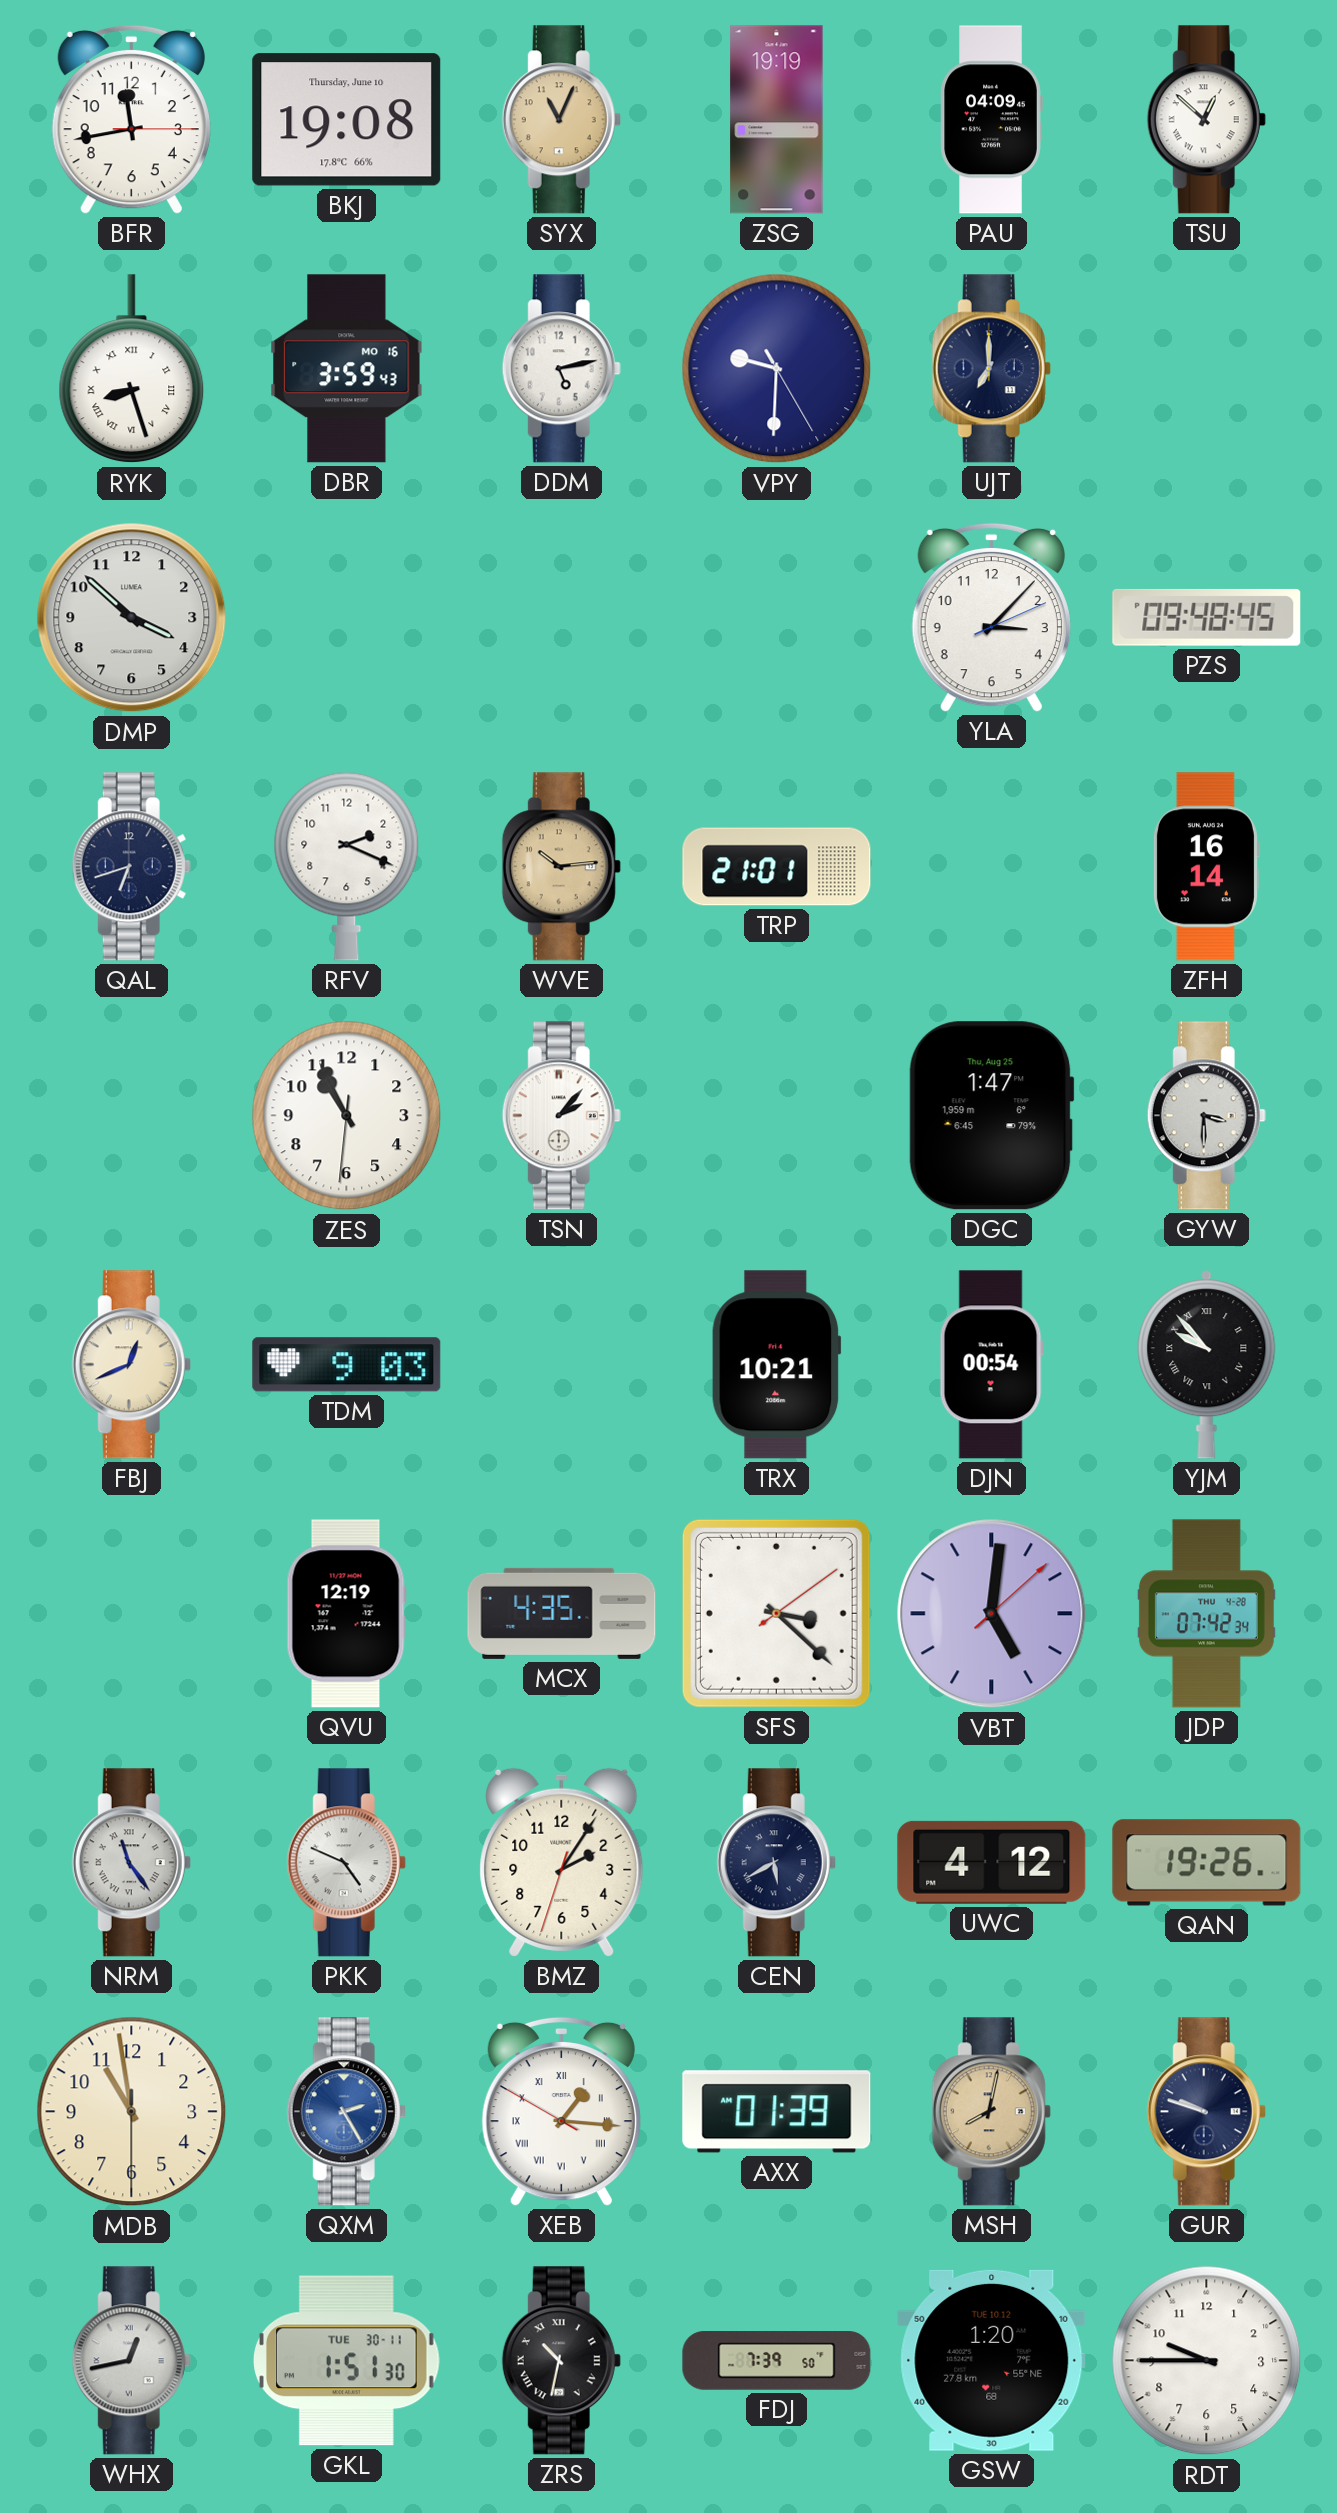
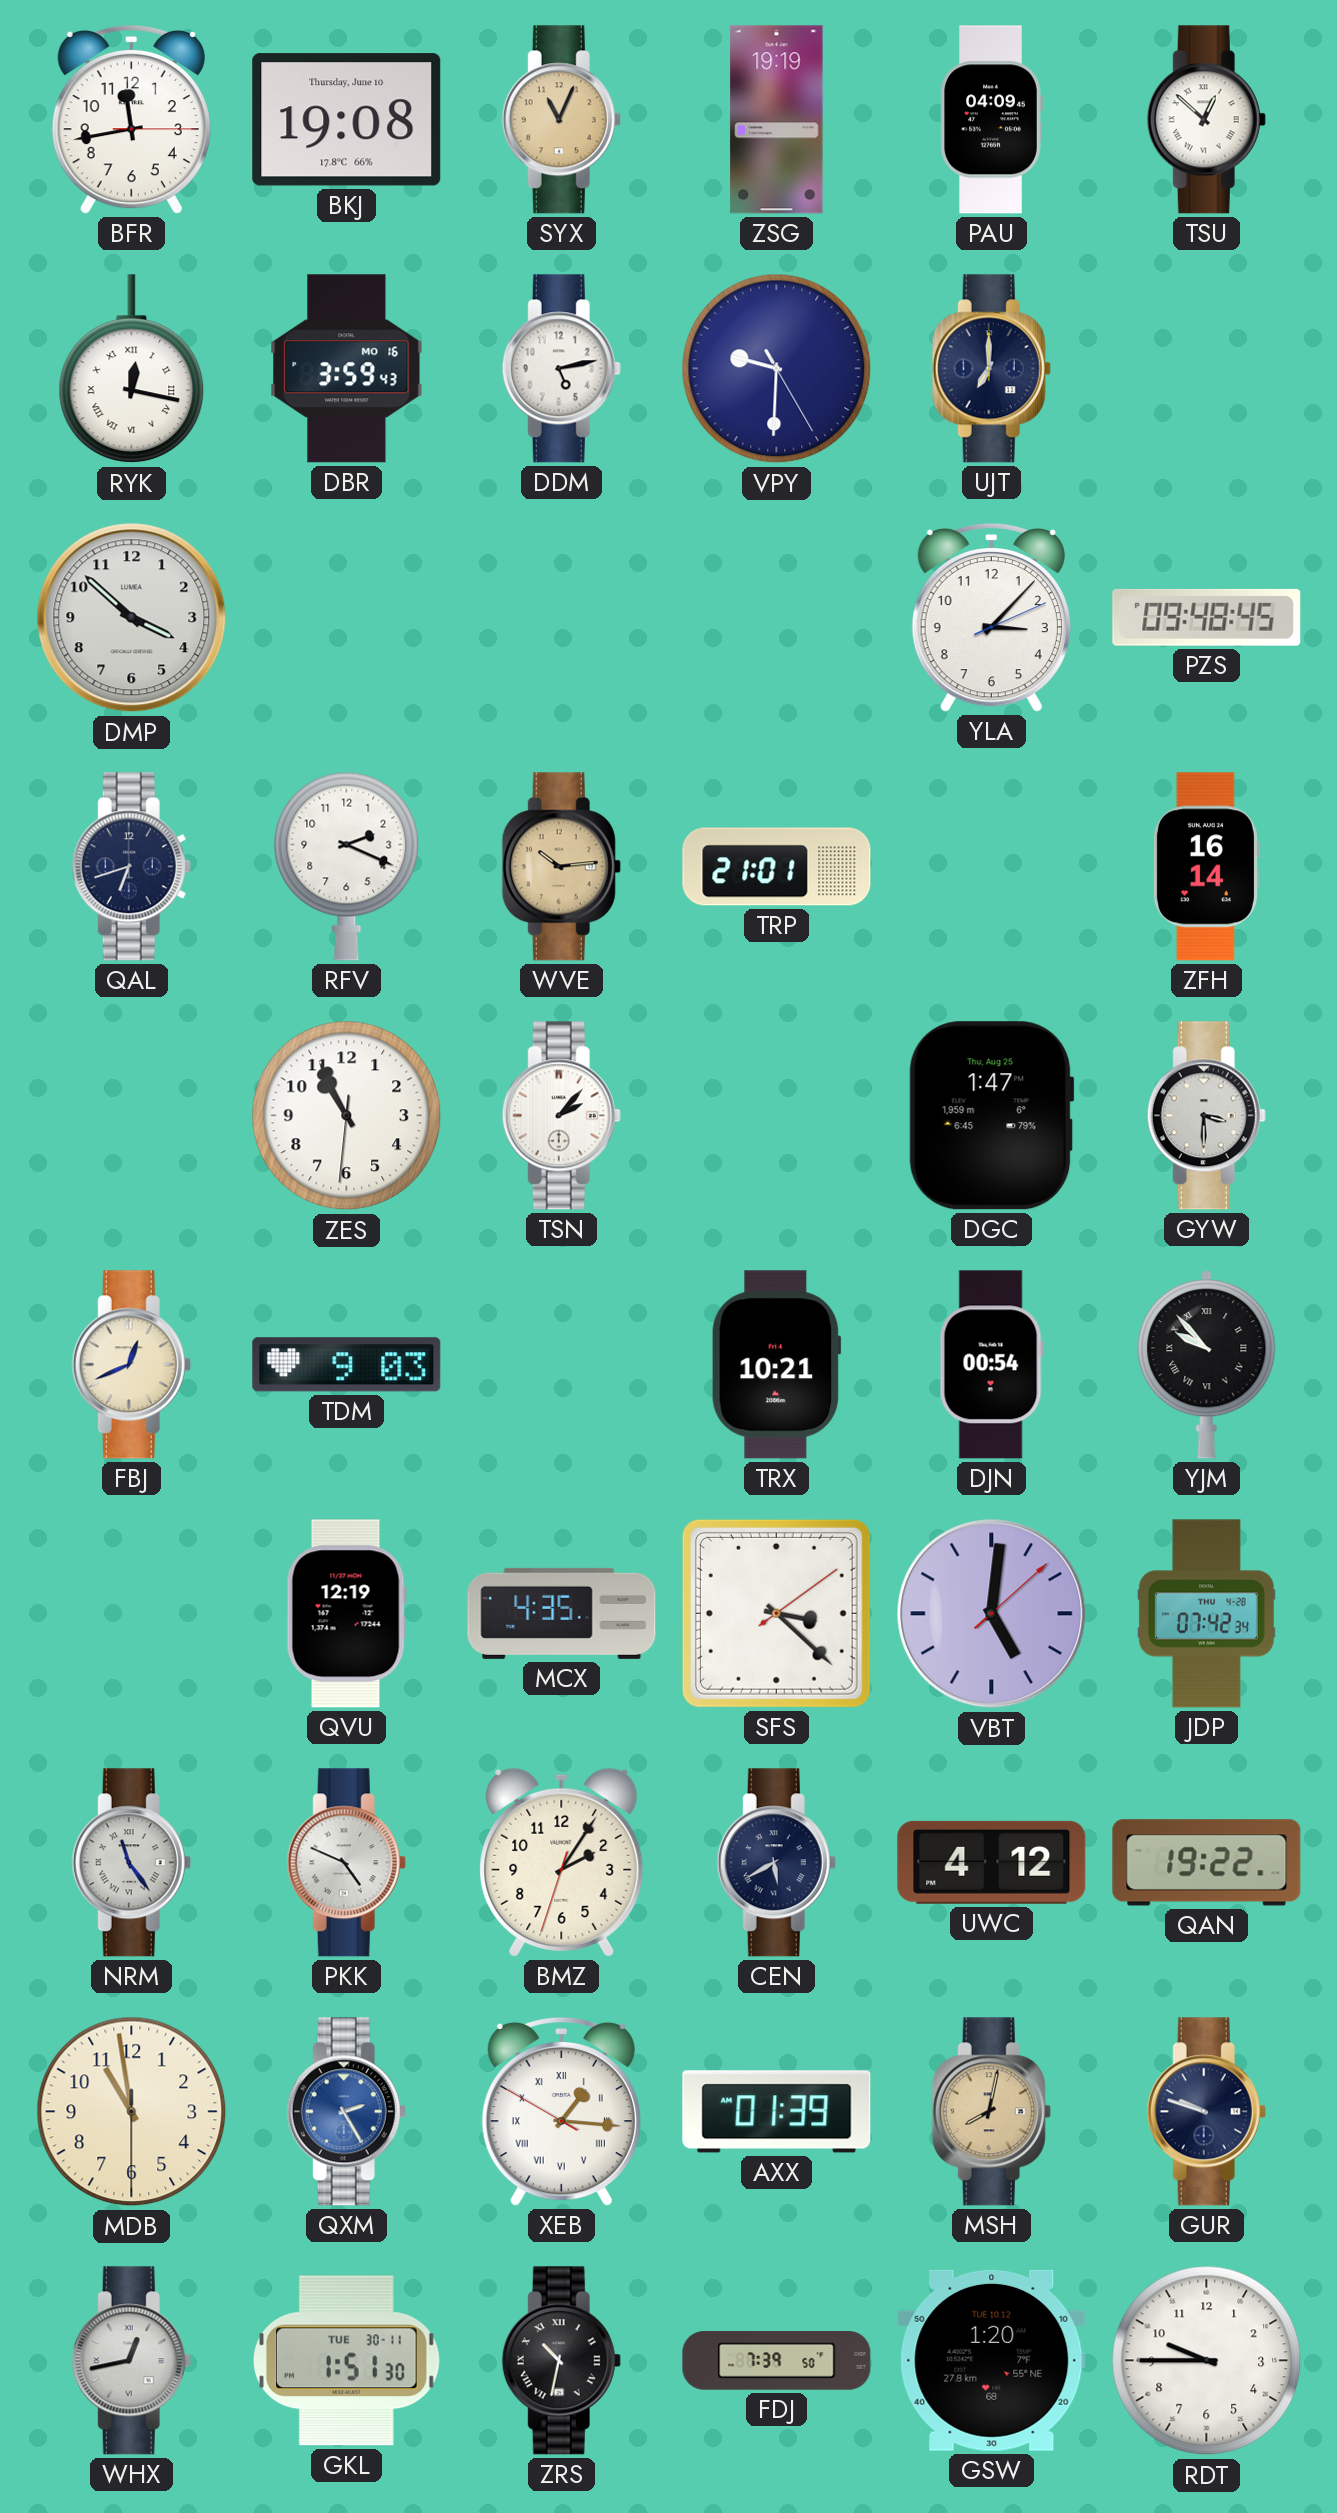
RYK: 8:27 -> 12:17 (132, 369)
QAN: 19:26 -> 19:22 (1207, 1863)
